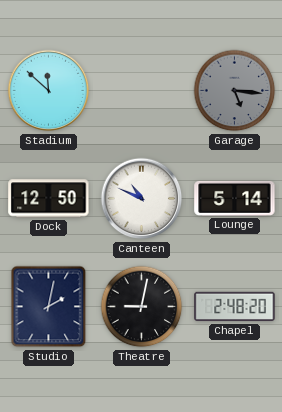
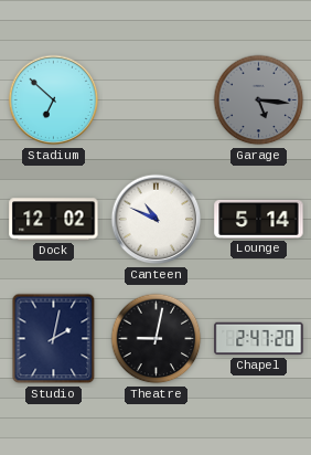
Stadium: 11:52 -> 6:52 (54, 100)
Dock: 12:50 -> 12:02 (54, 220)
Chapel: 2:48 -> 2:47 (259, 339)
